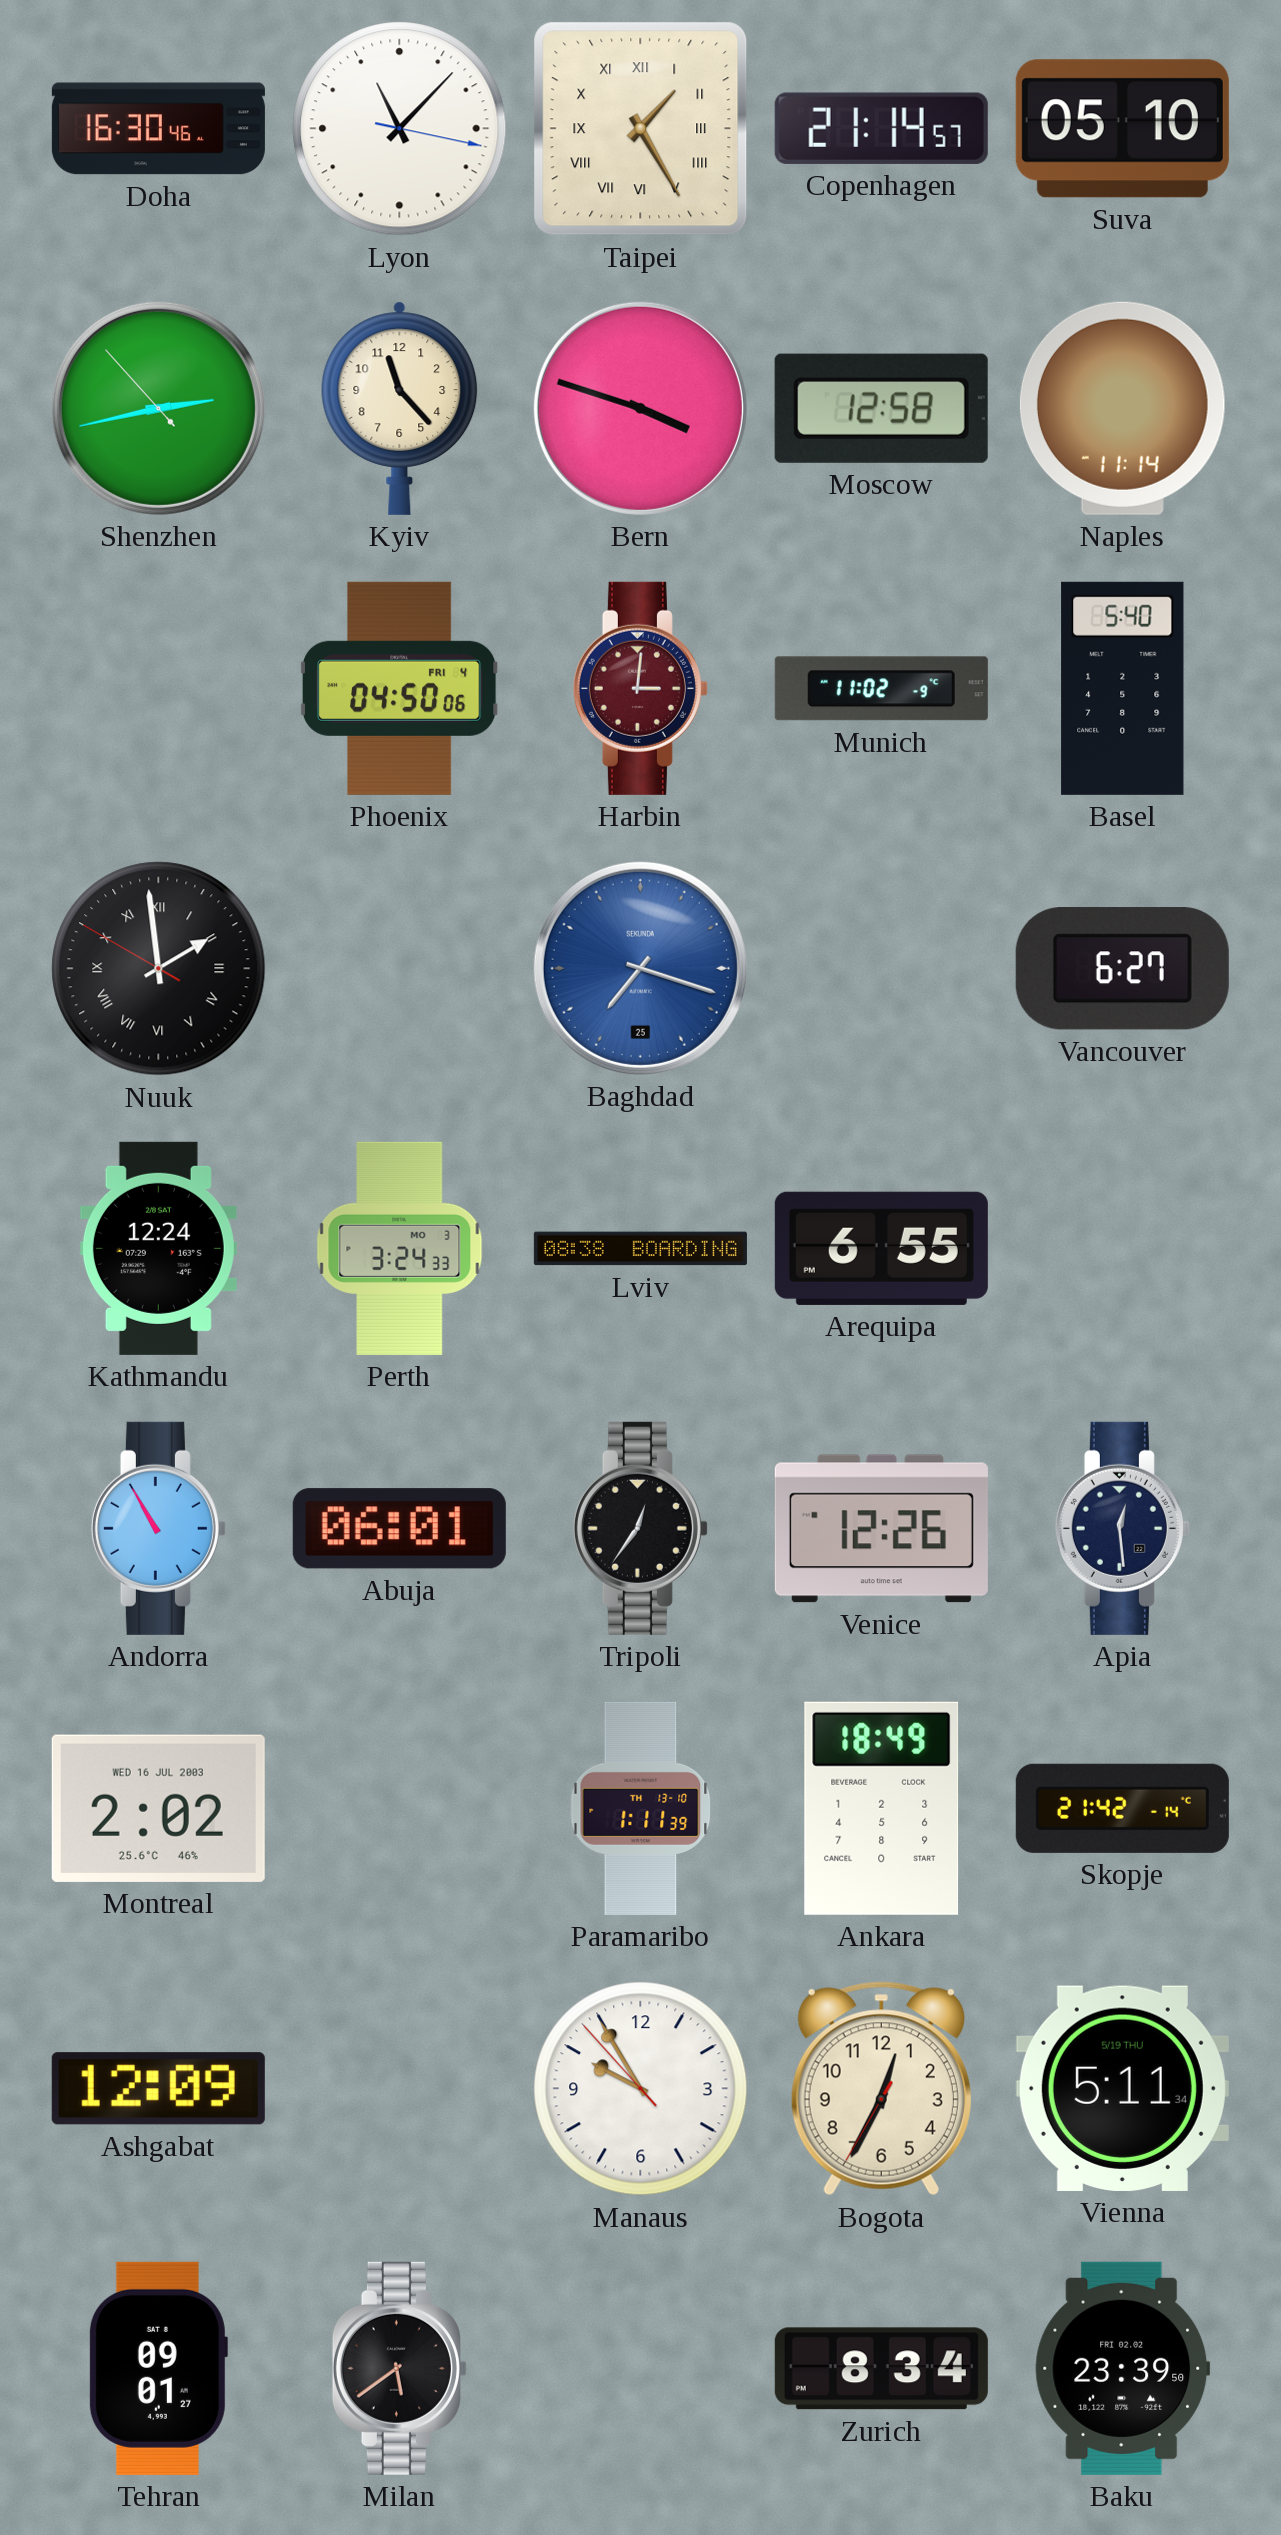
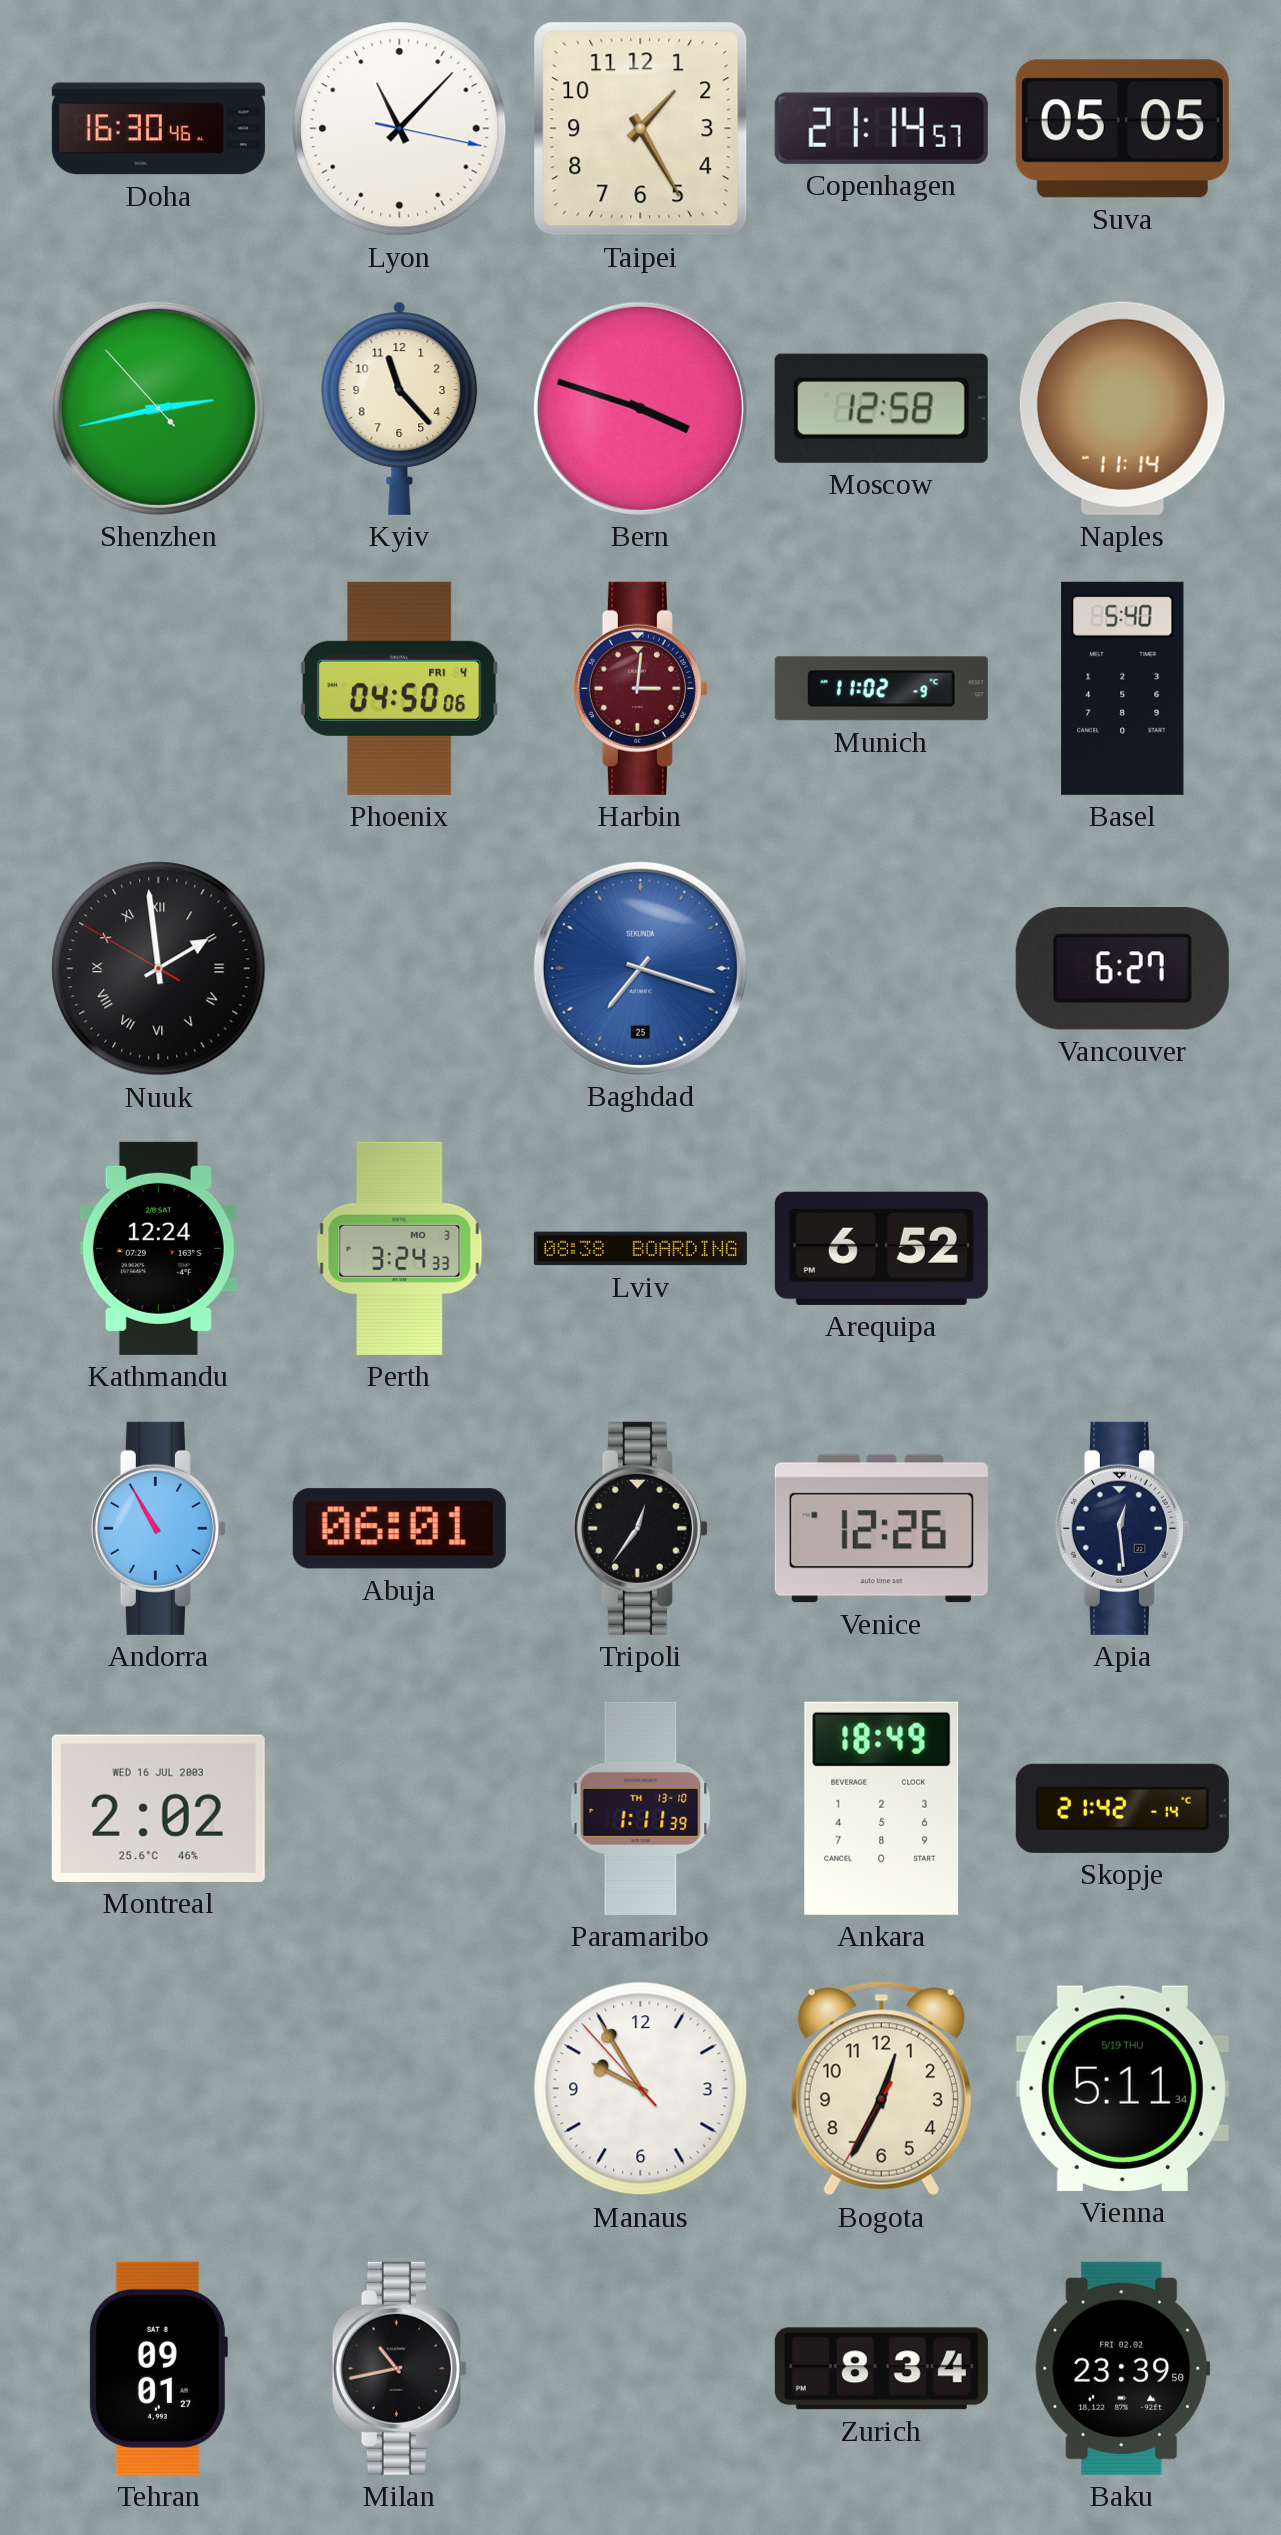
Taipei numerals: Roman -> Arabic (641, 129)
Suva: 05:10 -> 05:05 (1122, 129)
Arequipa: 6:55 -> 6:52 (881, 1248)
Ashgabat: 12:09 -> none (158, 2089)
Milan: 5:39 -> 10:43 (399, 2368)
